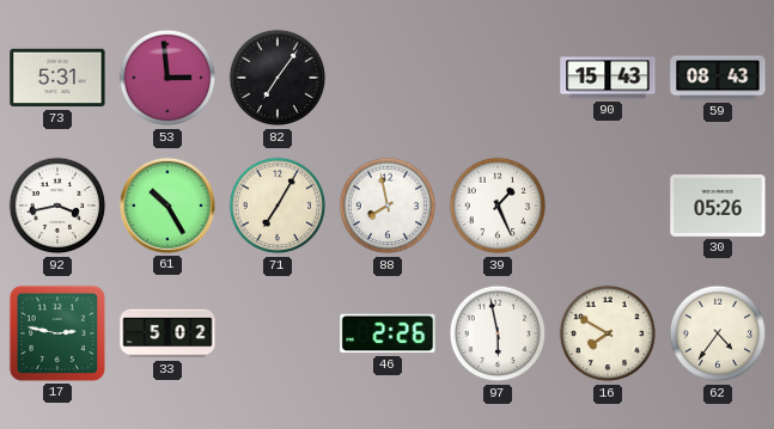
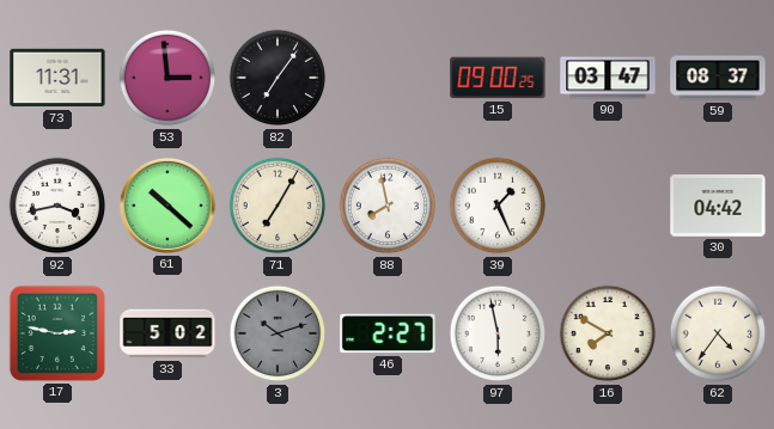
73: 5:31 -> 11:31 (57, 78)
15: none -> 09:00 (498, 78)
90: 15:43 -> 03:47 (608, 78)
59: 08:43 -> 08:37 (718, 78)
61: 10:25 -> 10:22 (167, 206)
30: 05:26 -> 04:42 (718, 207)
3: none -> 10:12 (278, 333)
46: 2:26 -> 2:27 (388, 333)
